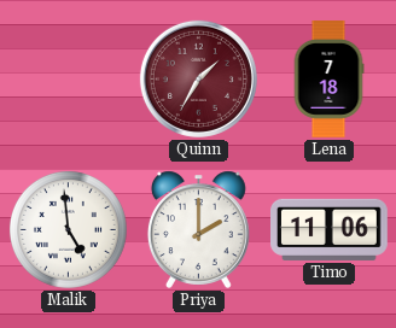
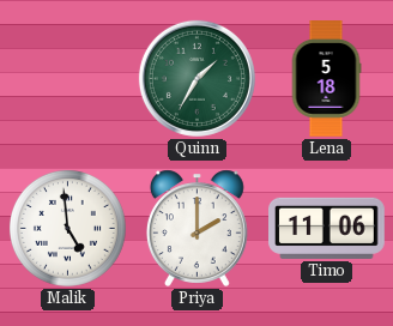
Quinn dial: burgundy -> green (196, 78)
Lena: 7:18 -> 5:18 (326, 79)
